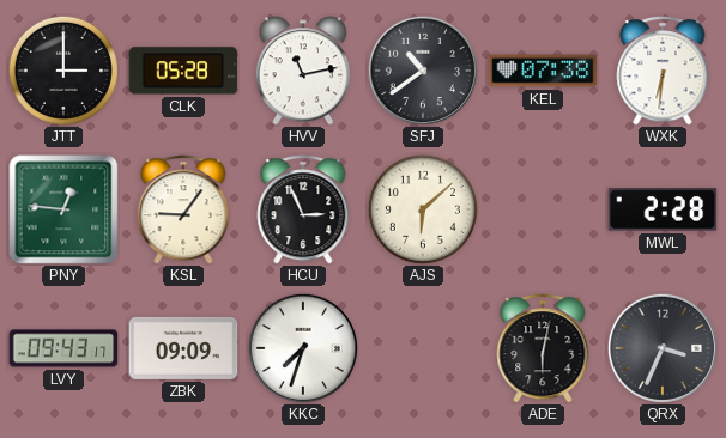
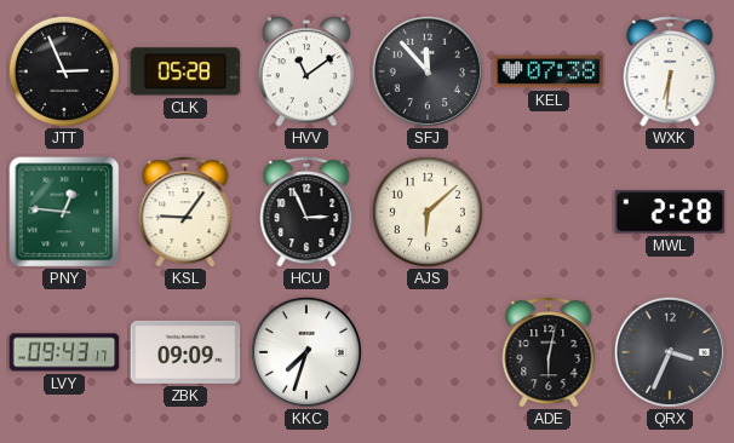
JTT: 3:00 -> 2:56 (64, 71)
HVV: 11:13 -> 11:09 (306, 71)
SFJ: 10:39 -> 11:53 (428, 71)
